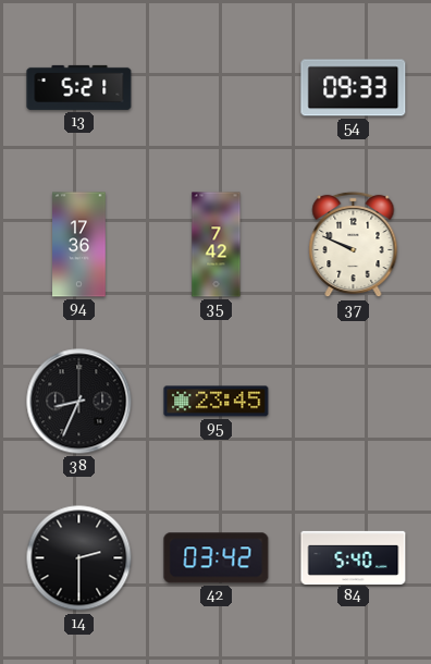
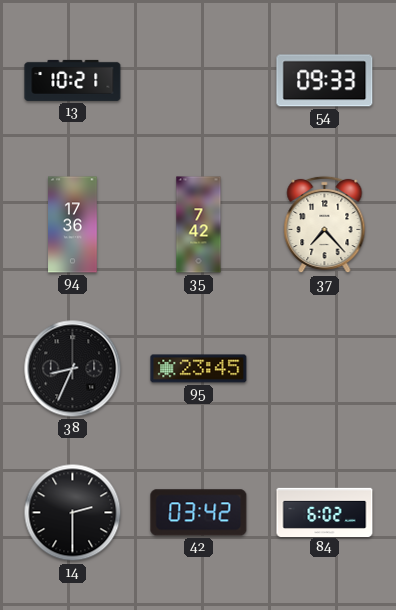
13: 5:21 -> 10:21 (73, 80)
37: 9:49 -> 7:23 (325, 225)
84: 5:40 -> 6:02 (325, 512)
